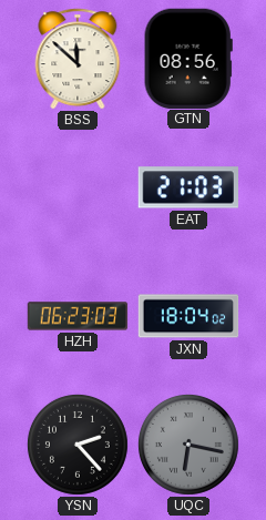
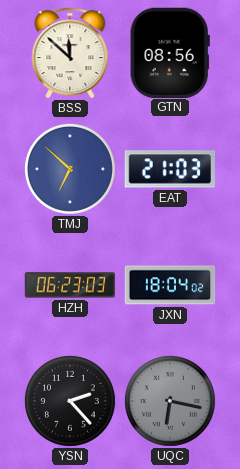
TMJ: none -> 6:52 (70, 169)
